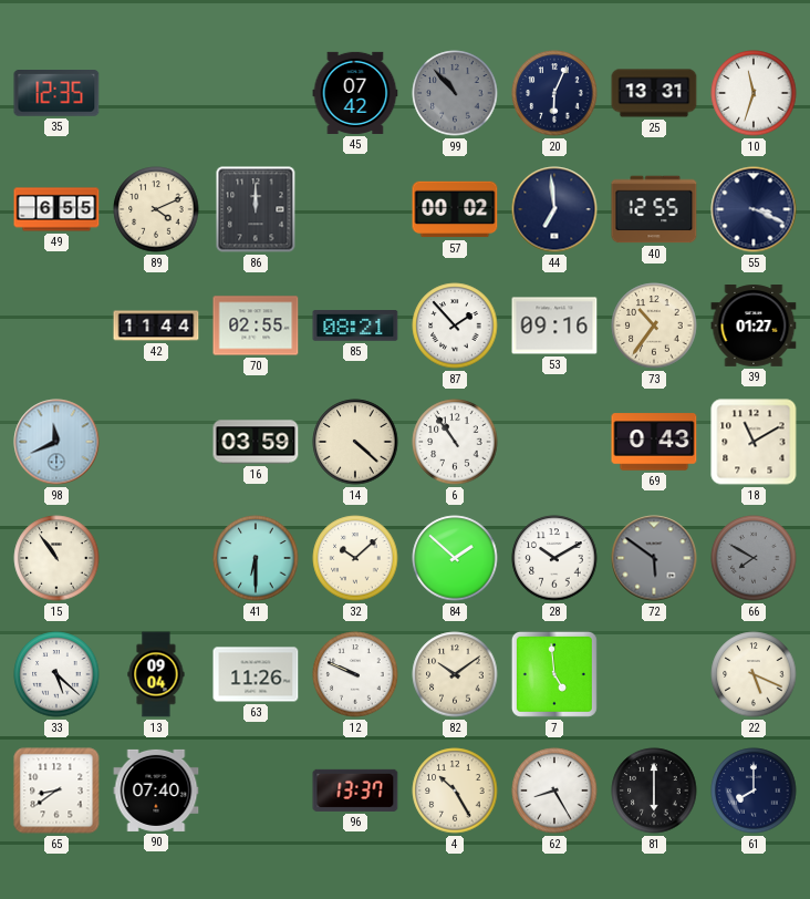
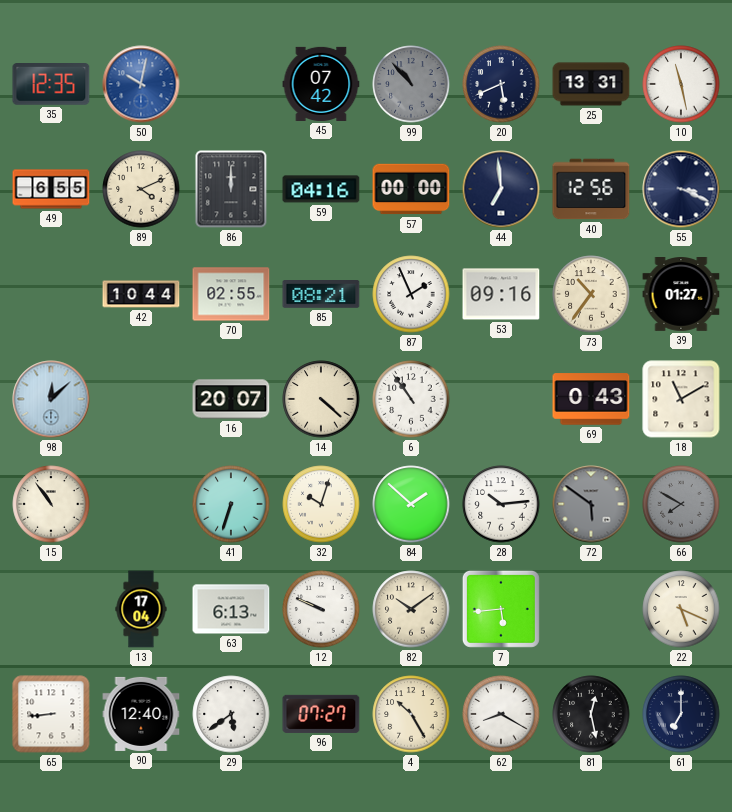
50: none -> 10:02 (141, 84)
20: 6:04 -> 5:41 (501, 84)
10: 11:33 -> 11:28 (681, 84)
59: none -> 04:16 (321, 189)
57: 00:02 -> 00:00 (411, 189)
40: 12:55 -> 12:56 (591, 189)
42: 11:44 -> 10:44 (141, 294)
87: 1:53 -> 1:56 (411, 294)
98: 11:41 -> 12:08 (51, 399)
16: 03:59 -> 20:07 (231, 399)
41: 6:30 -> 6:33 (231, 504)
32: 10:08 -> 10:03 (321, 504)
28: 10:10 -> 10:14 (501, 504)
33: 5:22 -> none (56, 674)
13: 09:04 -> 17:04 (141, 609)
63: 11:26 -> 6:13 (231, 609)
7: 4:59 -> 5:44 (501, 609)
65: 8:39 -> 8:44 (51, 714)
90: 07:40 -> 12:40 (141, 714)
29: none -> 5:39 (231, 714)
96: 13:37 -> 07:27 (321, 714)
62: 8:25 -> 8:20 (501, 714)
81: 6:00 -> 12:28 (591, 714)
61: 8:00 -> 7:00 (681, 714)
